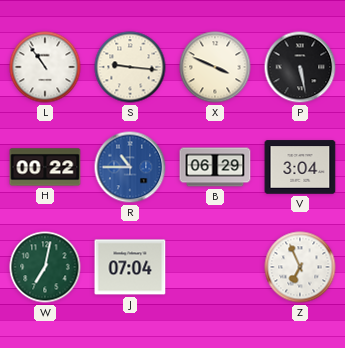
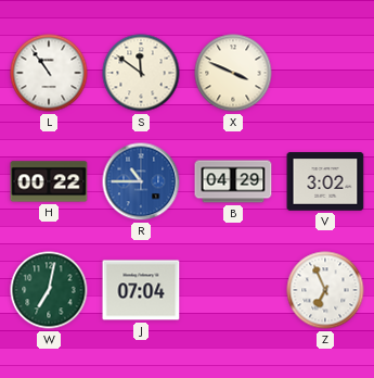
S: 9:16 -> 11:51 (141, 73)
P: 5:28 -> none (300, 67)
B: 06:29 -> 04:29 (233, 181)
V: 3:04 -> 3:02 (325, 181)
